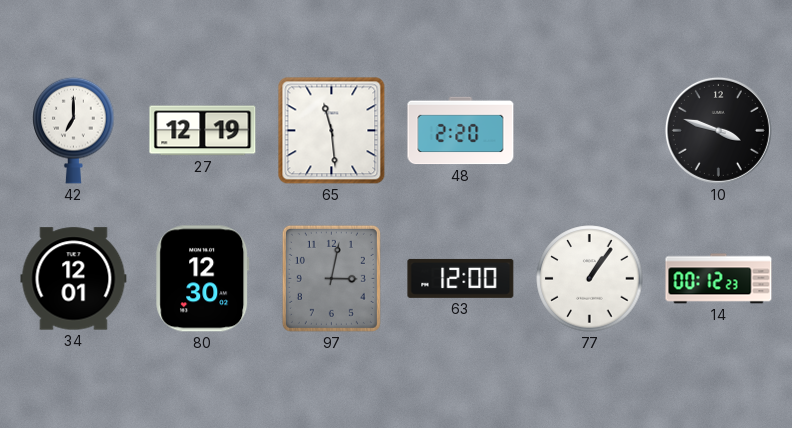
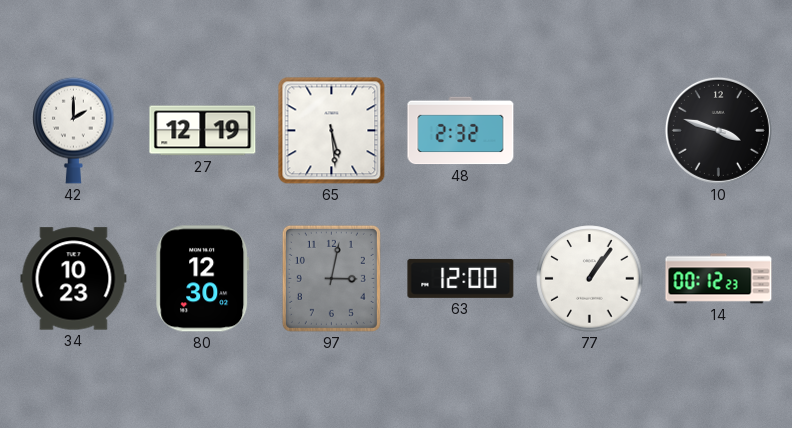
42: 7:00 -> 2:00 (74, 130)
65: 11:29 -> 5:29 (332, 131)
48: 2:20 -> 2:32 (461, 131)
34: 12:01 -> 10:23 (74, 279)
